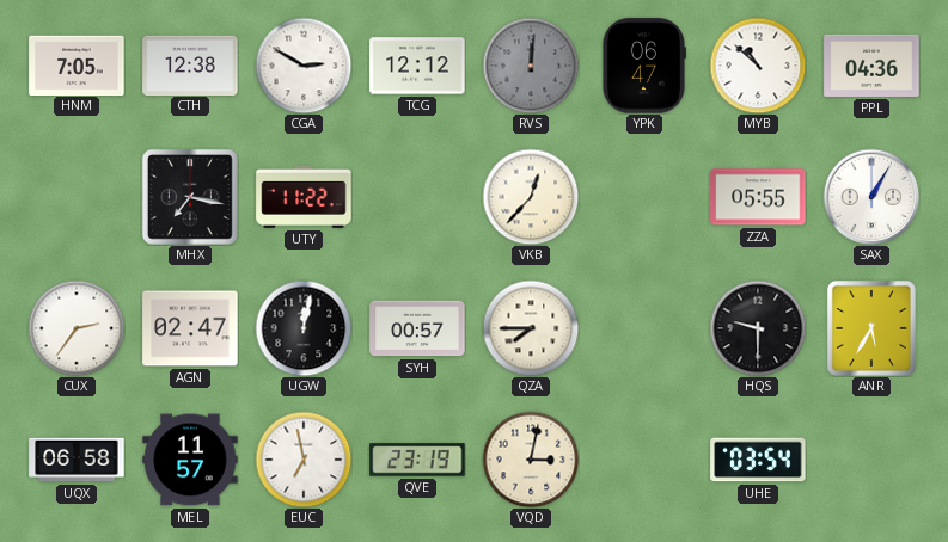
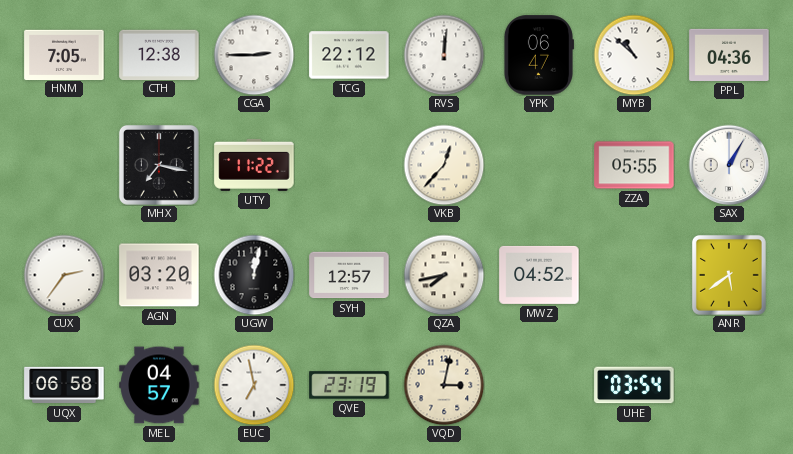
CGA: 2:50 -> 2:45 (254, 55)
TCG: 12:12 -> 22:12 (349, 55)
RVS dial: grey -> white (444, 55)
AGN: 02:47 -> 03:20 (159, 275)
SYH: 00:57 -> 12:57 (349, 275)
QZA: 7:45 -> 7:43 (444, 275)
MWZ: none -> 04:52 (539, 275)
HQS: 9:30 -> none (758, 328)
ANR: 5:35 -> 5:39 (729, 275)
MEL: 11:57 -> 04:57 (159, 385)
